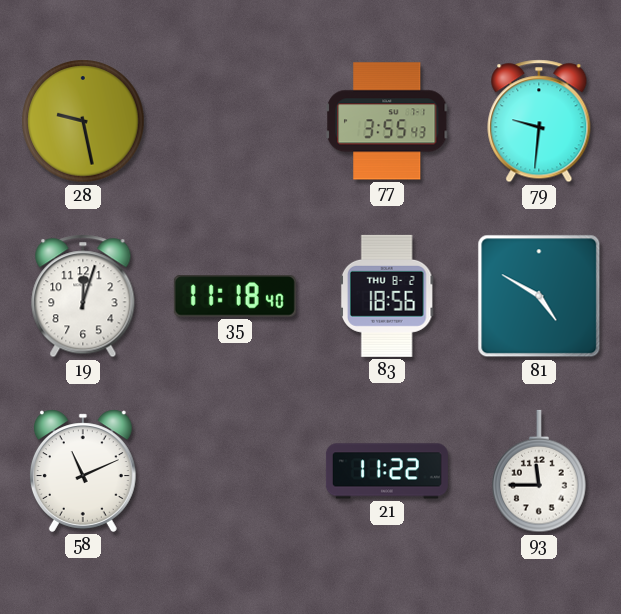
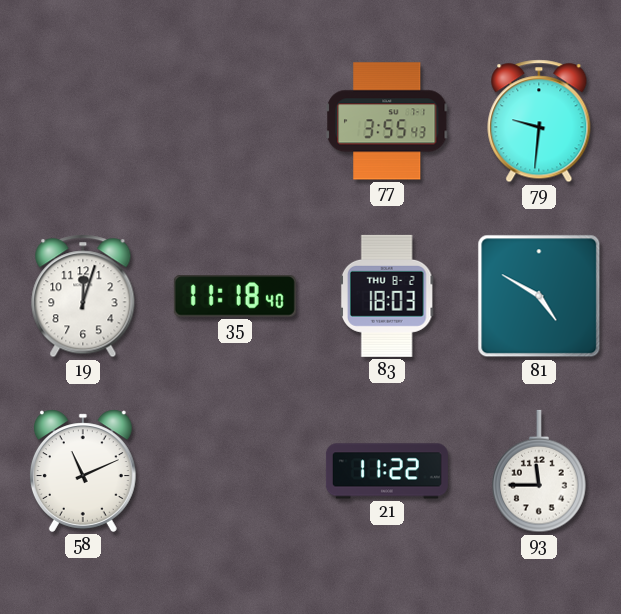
28: 9:28 -> none (83, 121)
83: 18:56 -> 18:03 (387, 296)
